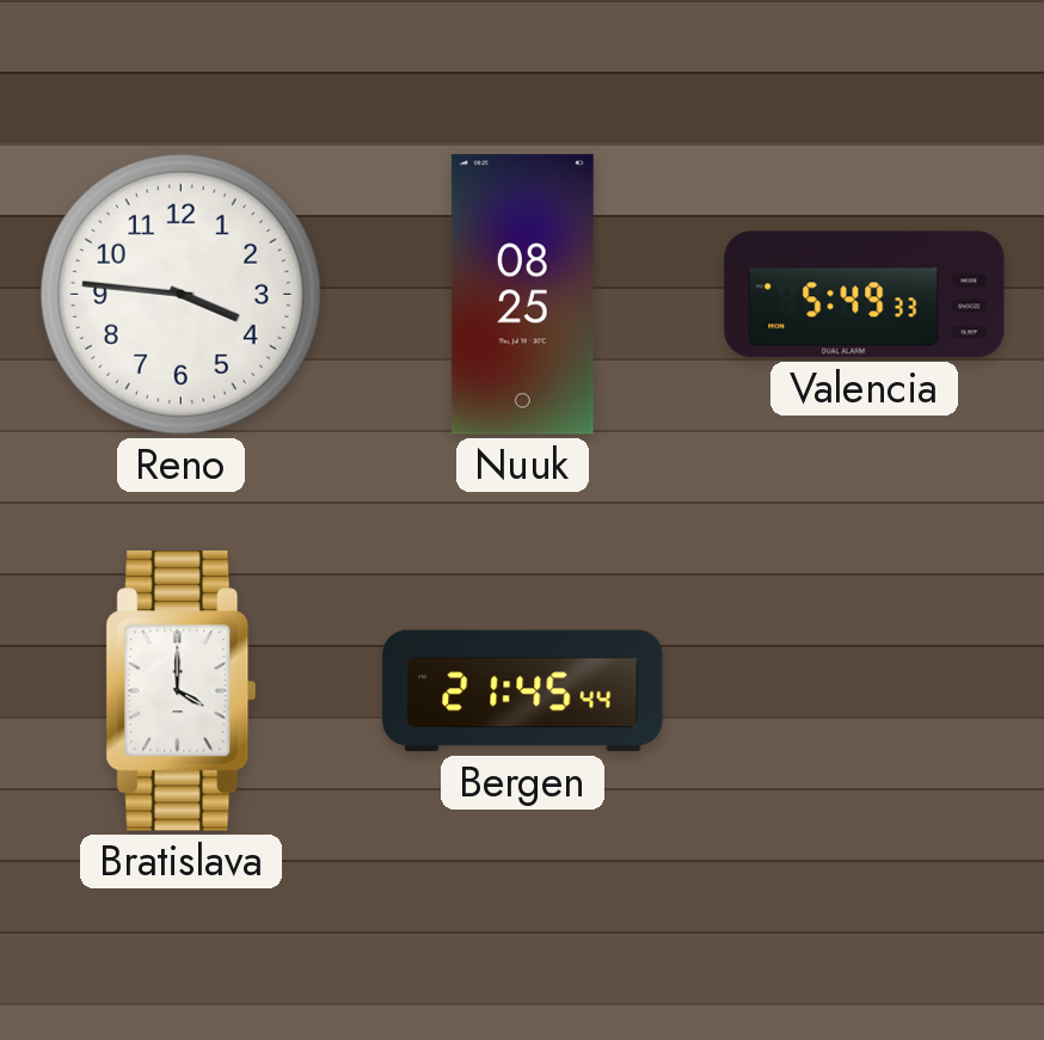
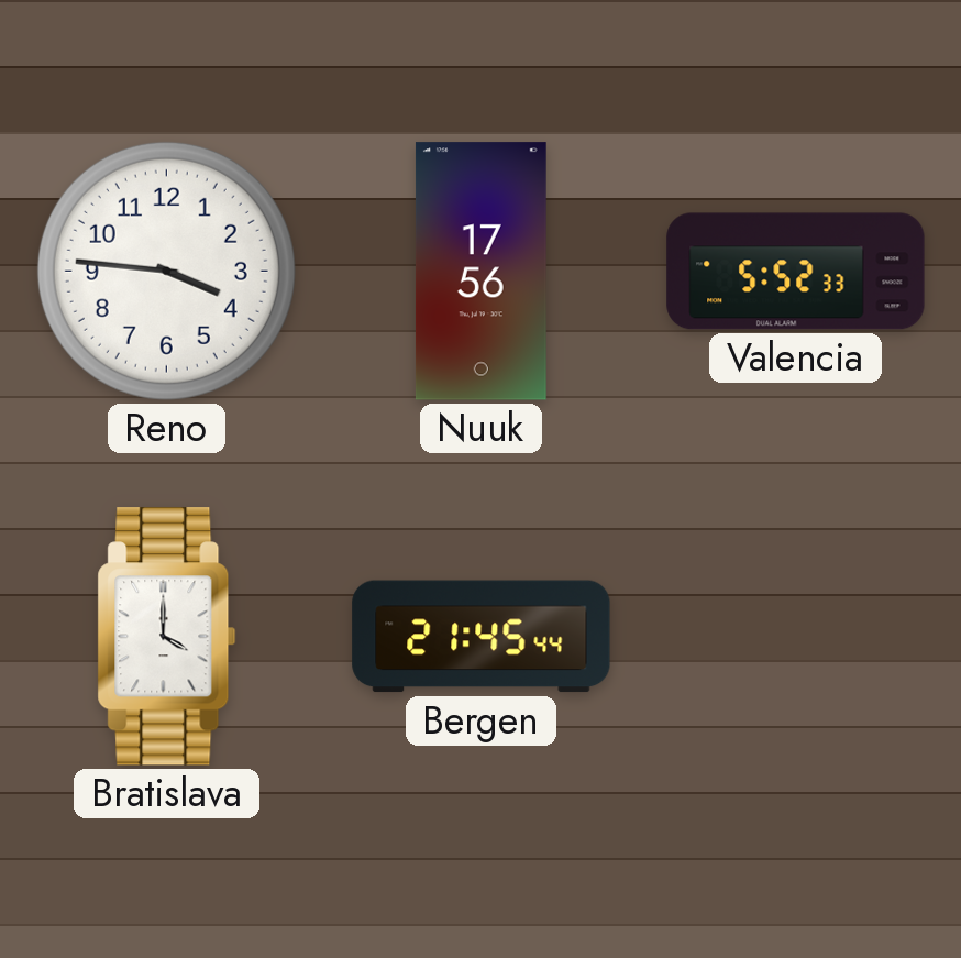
Nuuk: 08:25 -> 17:56 (481, 272)
Valencia: 5:49 -> 5:52 (796, 272)
